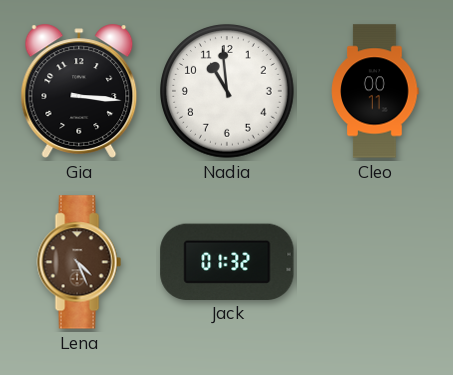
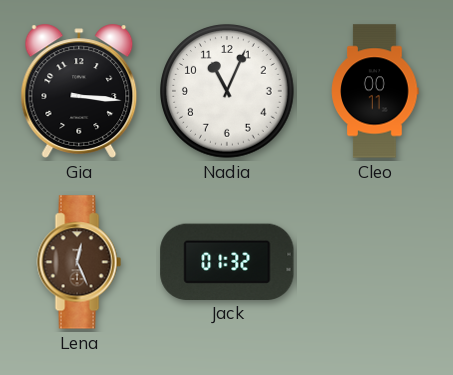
Nadia: 10:59 -> 11:04 (228, 92)
Lena: 4:26 -> 12:26 (79, 262)
